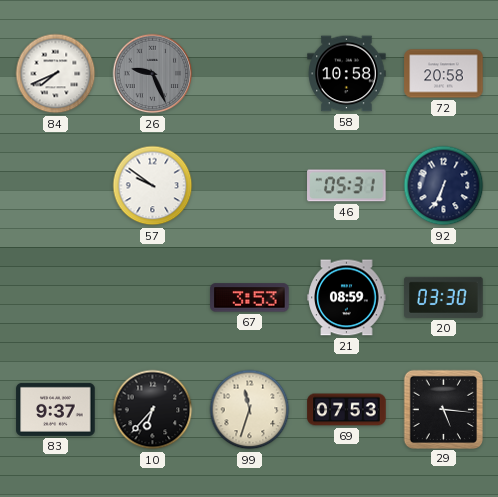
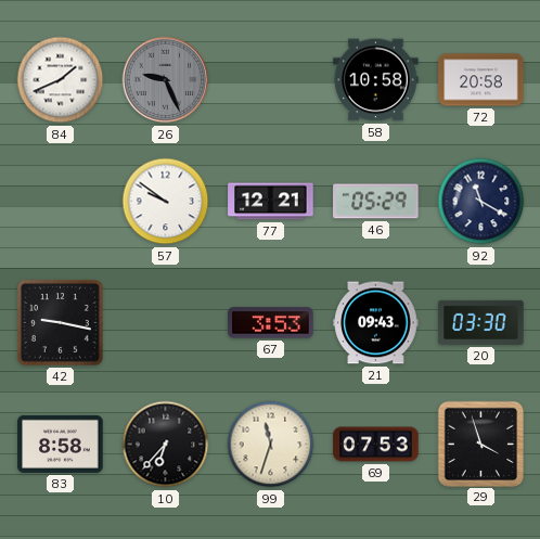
84: 7:41 -> 1:41 (61, 80)
77: none -> 12:21 (271, 202)
46: 05:31 -> 05:29 (376, 202)
92: 6:34 -> 11:20 (481, 202)
42: none -> 9:17 (60, 322)
21: 08:59 -> 09:43 (376, 323)
83: 9:37 -> 8:58 (61, 444)
29: 5:16 -> 3:57 (480, 444)
